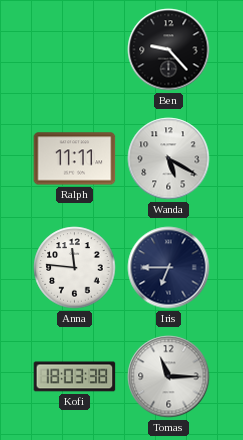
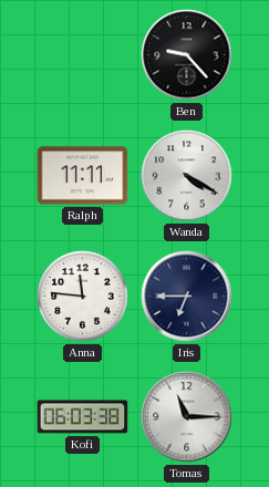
Wanda: 5:20 -> 4:20 (187, 176)
Kofi: 18:03 -> 06:03 (83, 417)
